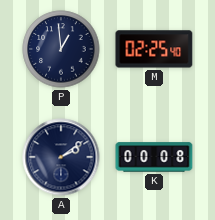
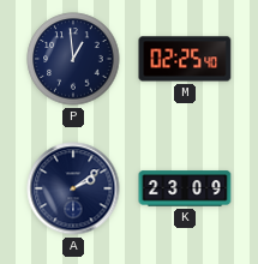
K: 00:08 -> 23:09 (185, 188)
